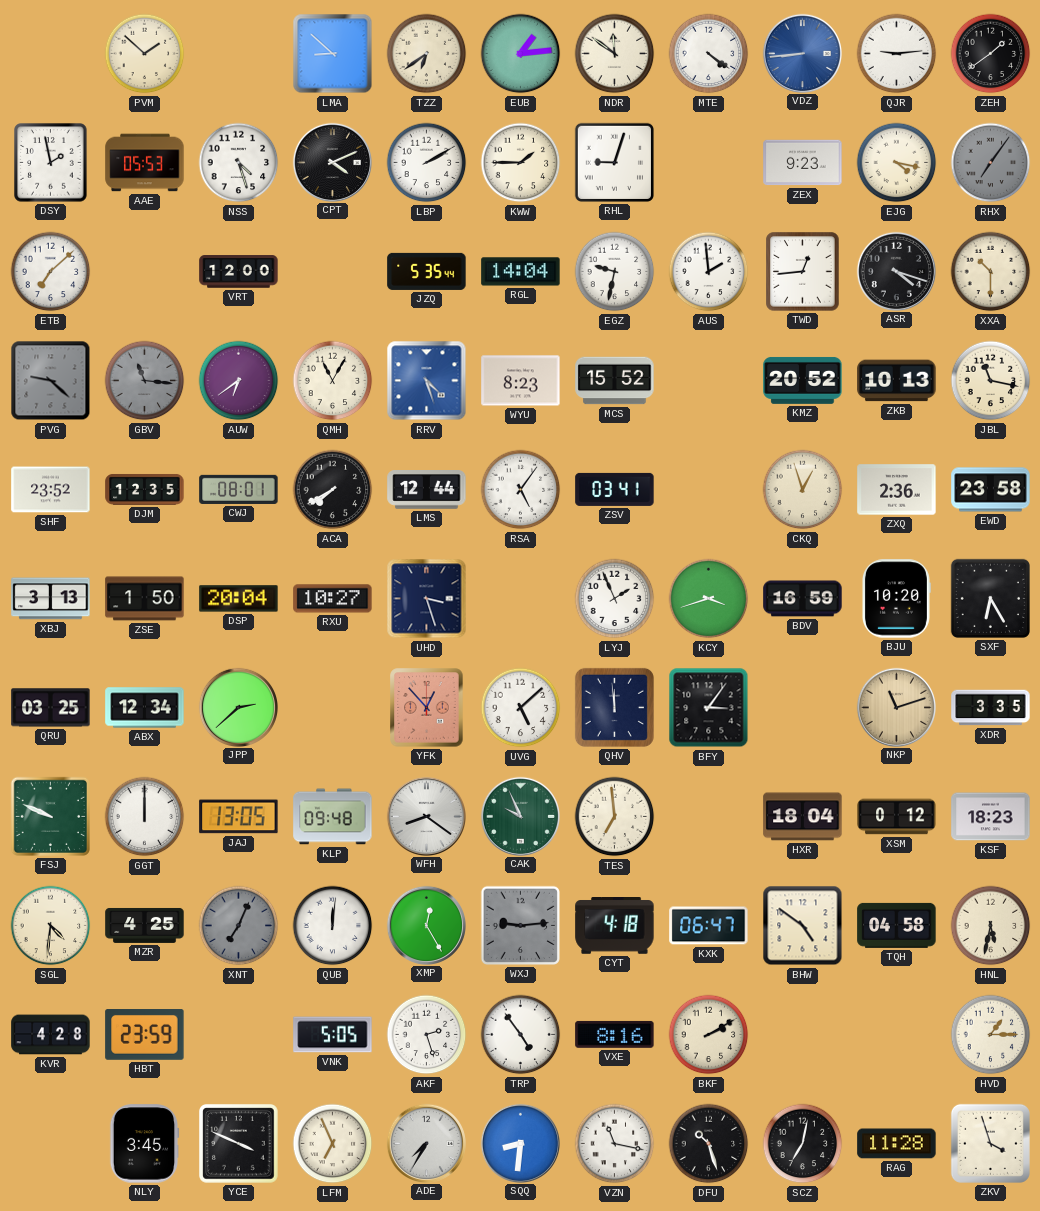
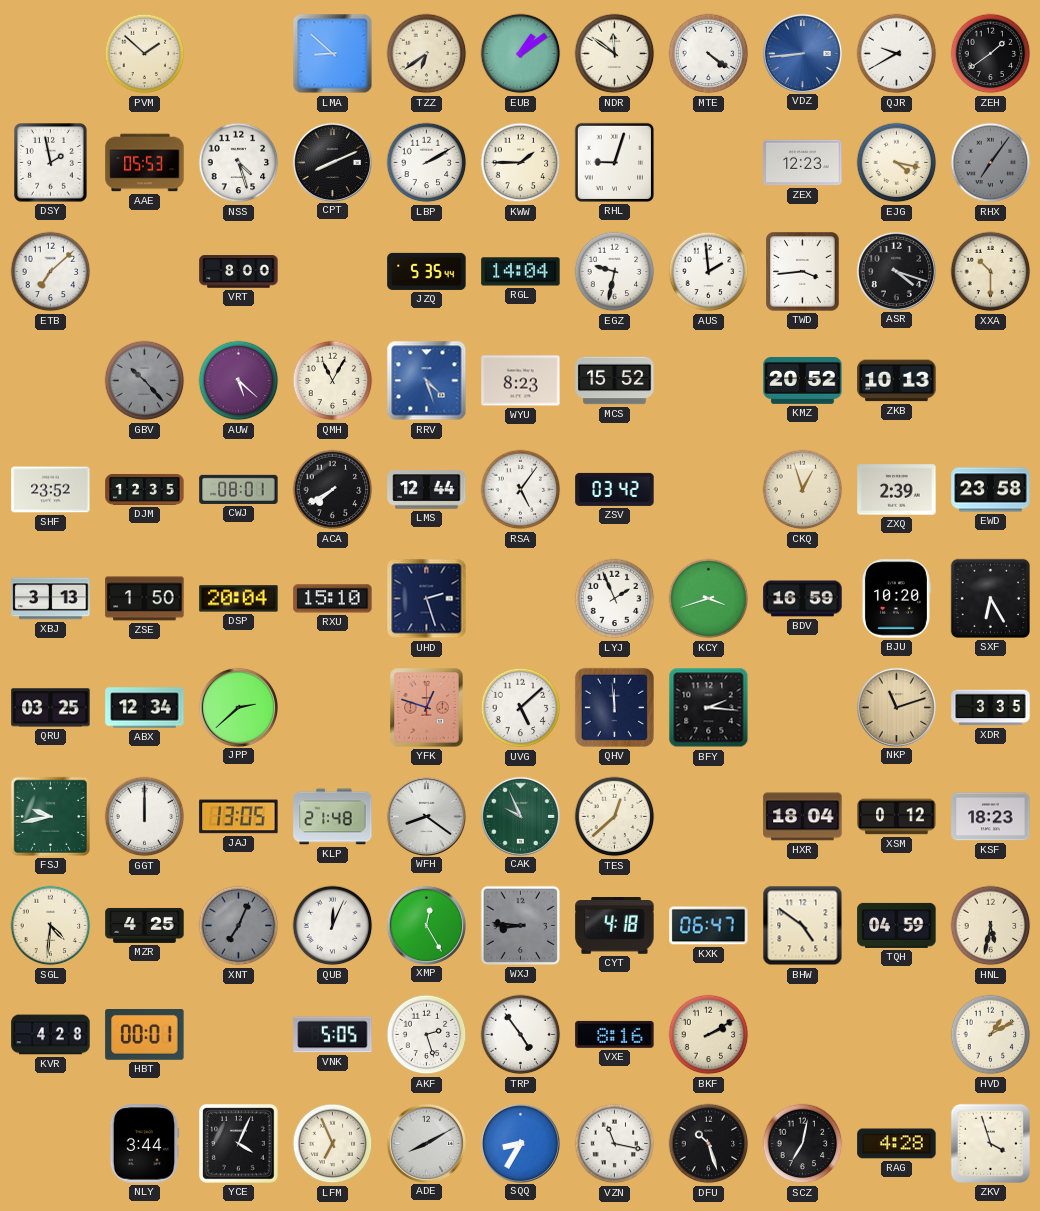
EUB: 1:14 -> 1:09 (521, 54)
QJR: 9:14 -> 9:40 (897, 54)
CPT: 4:11 -> 8:11 (332, 162)
ZEX: 9:23 -> 12:23 (803, 163)
VRT: 12:00 -> 8:00 (239, 272)
TWD: 12:44 -> 3:44 (803, 272)
PVG: 9:22 -> none (51, 381)
GBV: 11:16 -> 10:23 (145, 381)
AUW: 6:39 -> 5:22 (239, 381)
JBL: 11:17 -> none (991, 381)
ZSV: 03:41 -> 03:42 (615, 489)
ZXQ: 2:36 -> 2:39 (897, 490)
RXU: 10:27 -> 15:10 (333, 599)
UHD: 3:27 -> 2:27 (427, 599)
YFK: 12:53 -> 12:48 (427, 708)
BFY: 3:06 -> 2:16 (709, 708)
FSJ: 9:49 -> 9:43 (50, 816)
KLP: 09:48 -> 21:48 (333, 817)
TES: 6:59 -> 12:38 (615, 817)
QUB: 12:01 -> 12:04 (333, 926)
WXJ: 9:14 -> 8:46 (520, 925)
TQH: 04:58 -> 04:59 (897, 925)
HBT: 23:59 -> 00:01 (145, 1035)
HVD: 1:15 -> 1:10 (991, 1035)
NLY: 3:45 -> 3:44 (144, 1144)
YCE: 3:49 -> 4:04 (239, 1144)
ADE: 7:35 -> 8:10 (426, 1143)
SQQ: 8:31 -> 8:35 (520, 1143)
RAG: 11:28 -> 4:28 (897, 1144)
